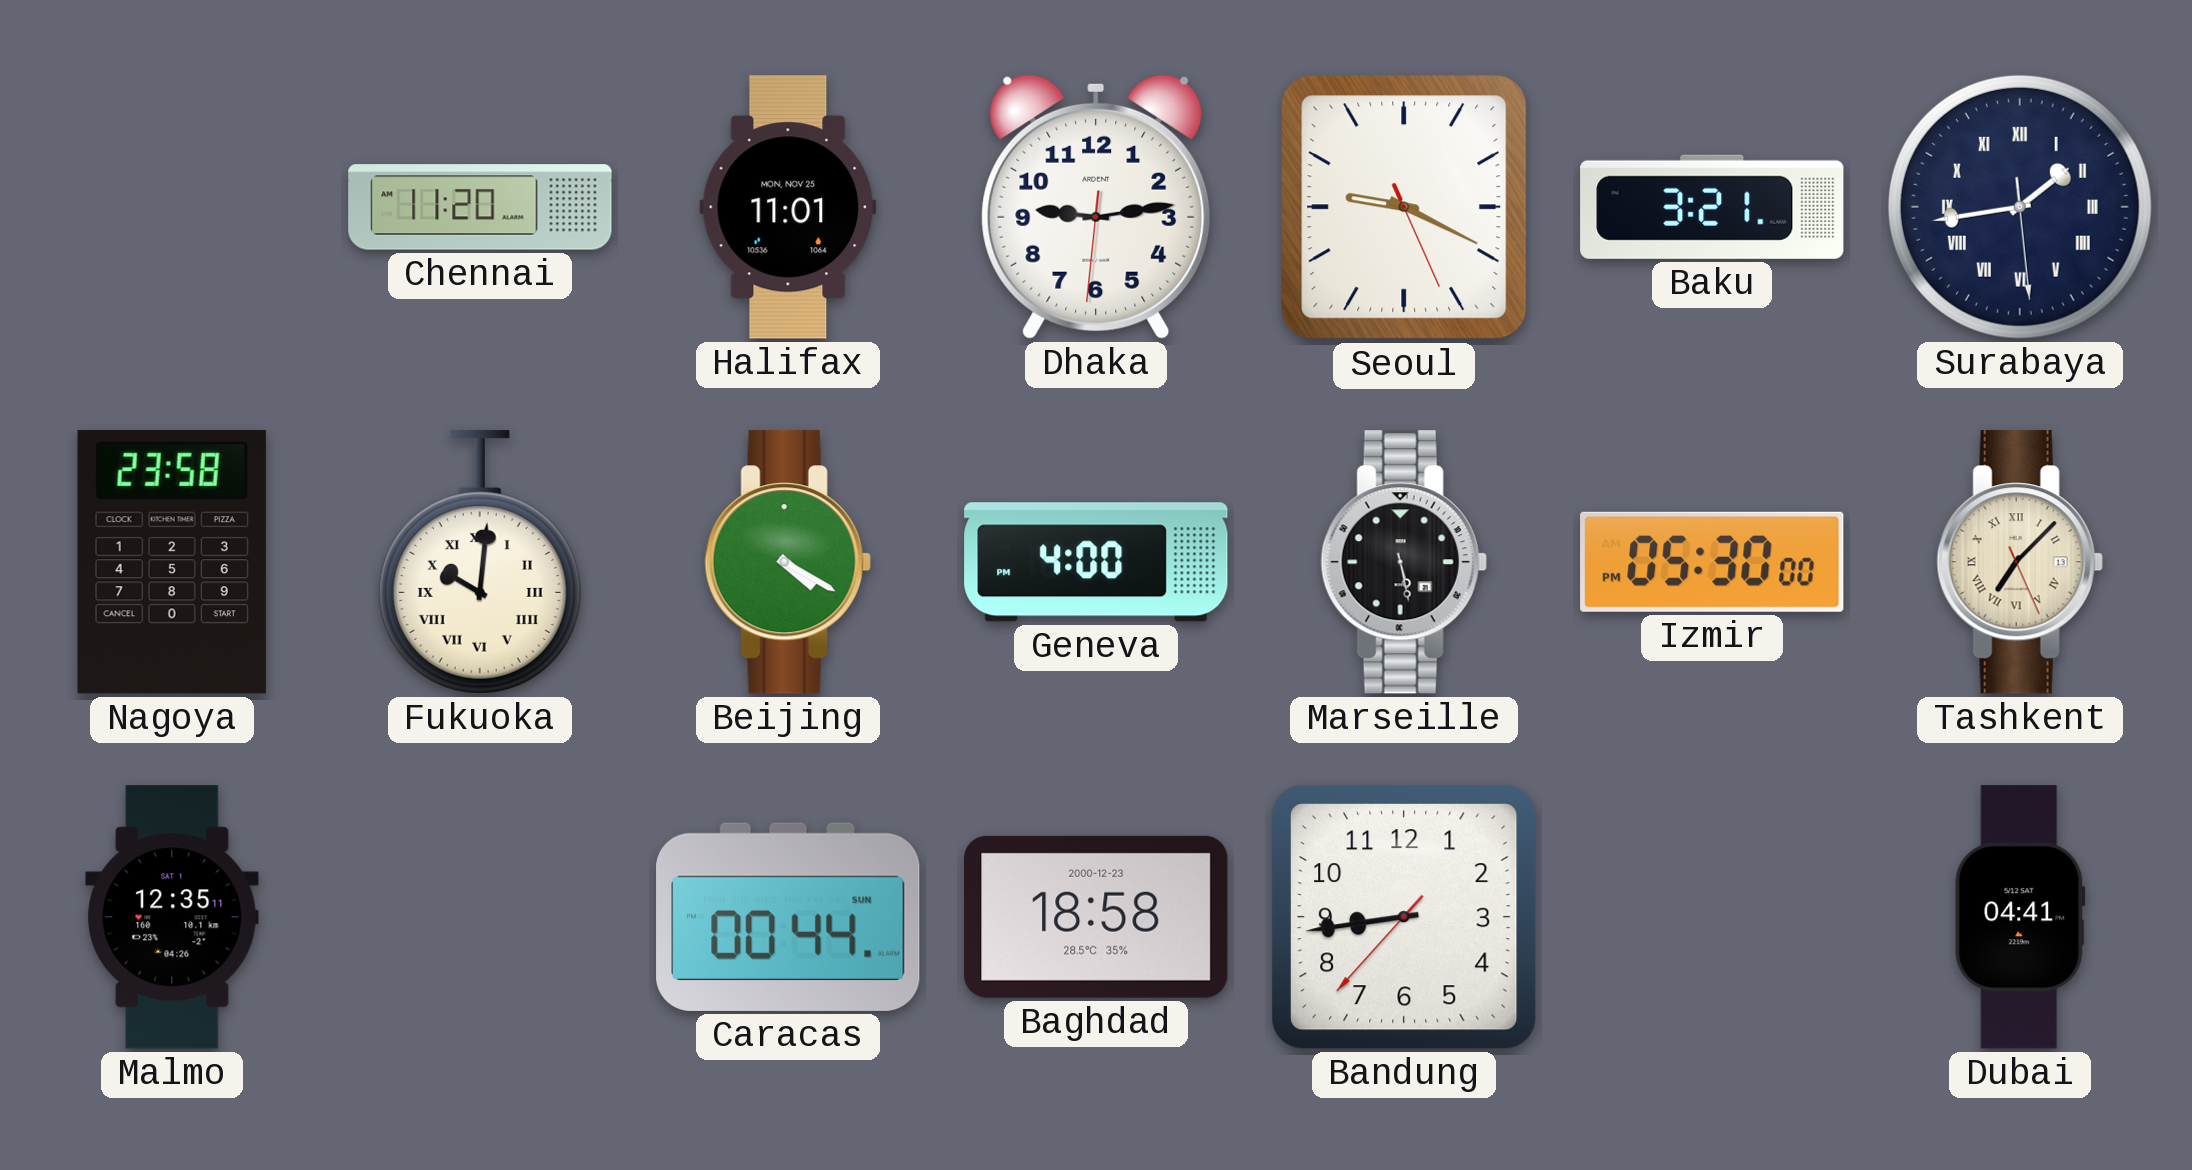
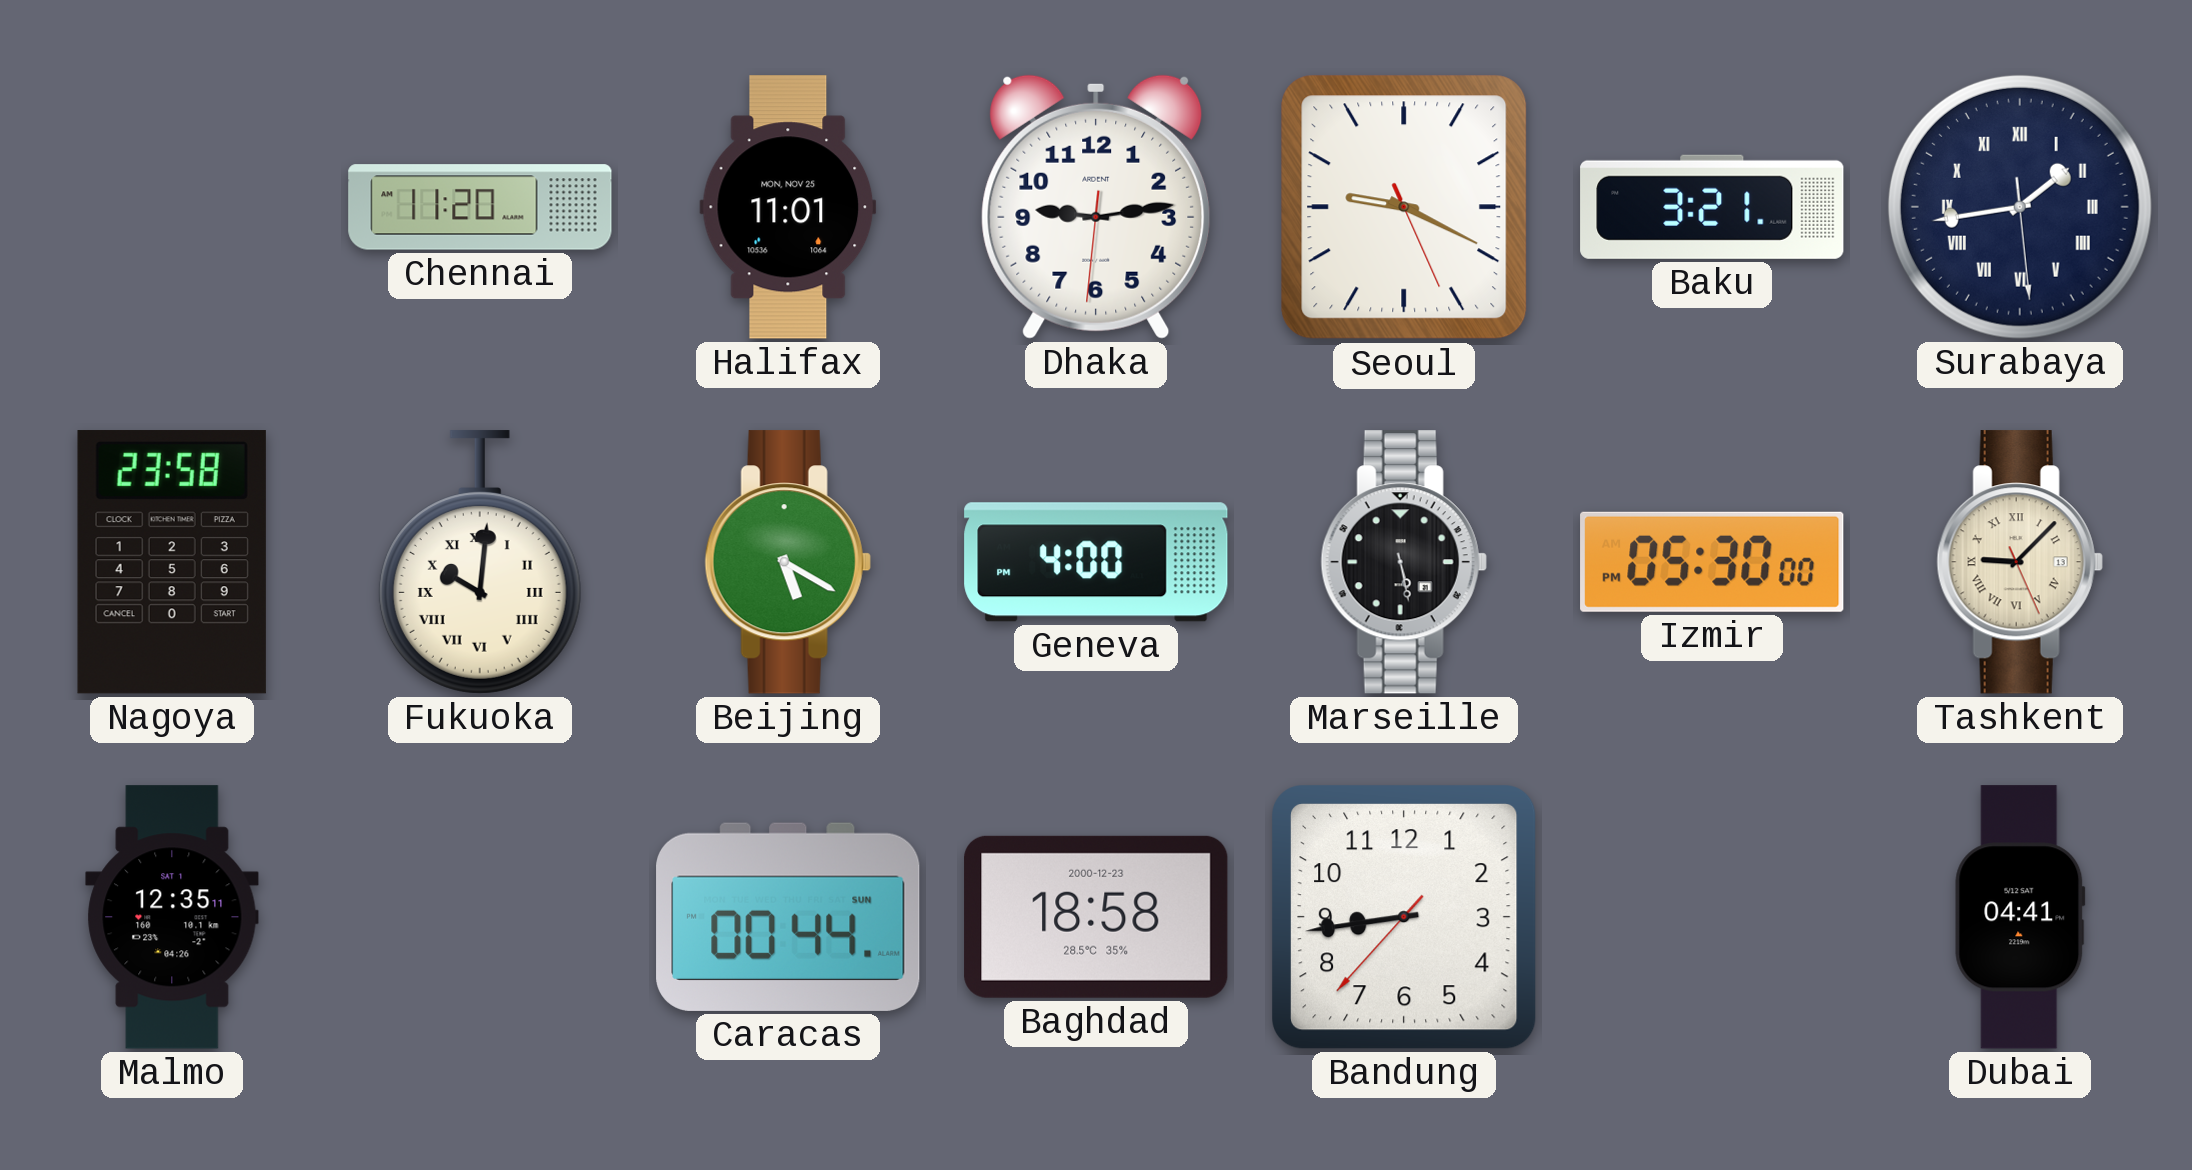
Beijing: 4:20 -> 5:20 (788, 562)
Tashkent: 7:07 -> 9:07 (2020, 562)
